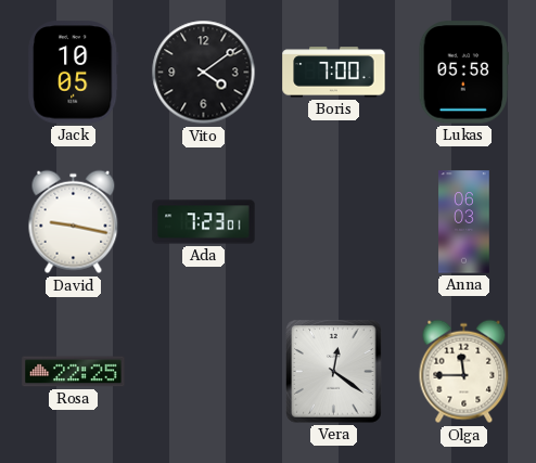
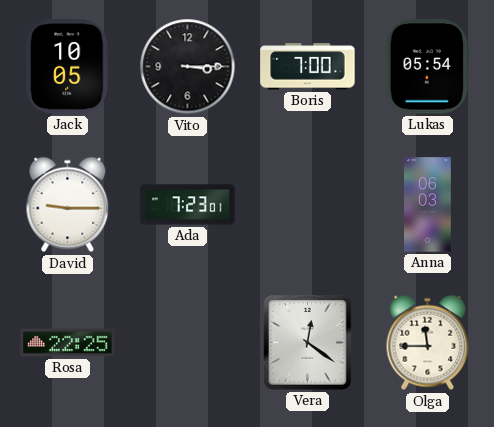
Vito: 4:09 -> 3:15 (188, 67)
Lukas: 05:58 -> 05:54 (427, 67)
David: 9:17 -> 9:15 (68, 205)
